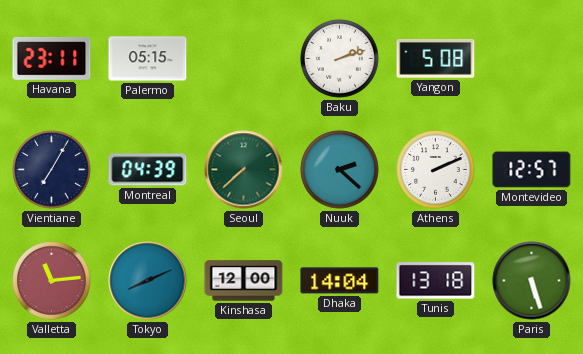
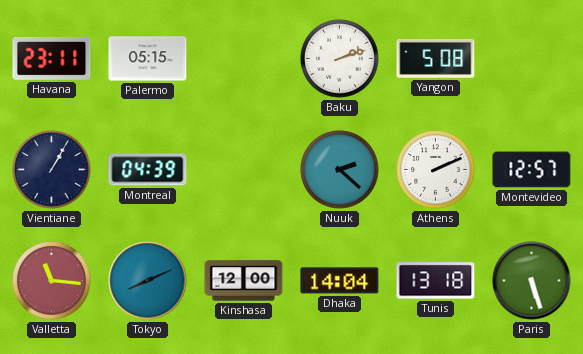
Vientiane: 7:05 -> 1:05 (52, 170)
Seoul: 7:38 -> none (244, 170)
Valletta: 11:14 -> 11:16 (52, 281)
